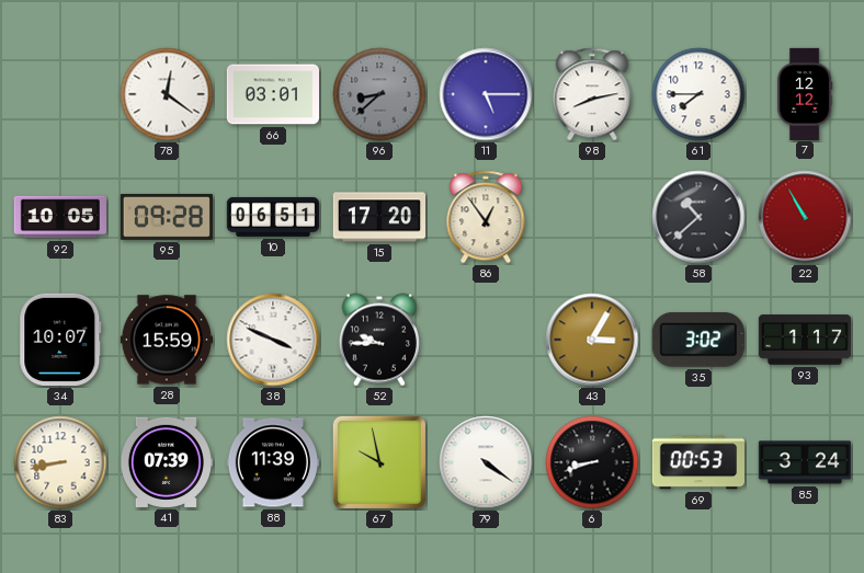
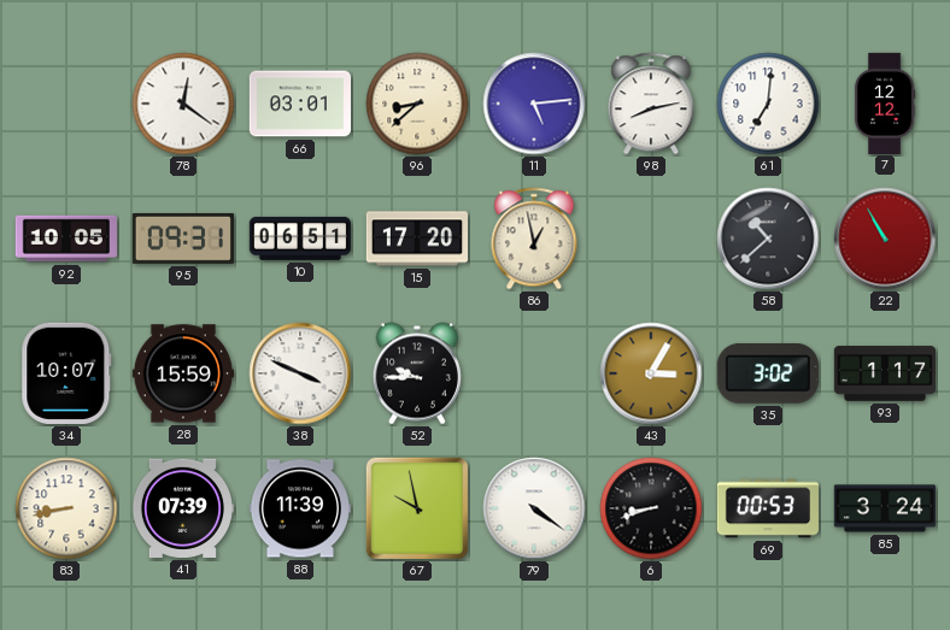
96 dial: grey -> cream (417, 104)
11: 5:15 -> 5:14 (534, 104)
61: 7:45 -> 7:01 (768, 104)
95: 09:28 -> 09:31 (183, 239)
86: 12:54 -> 12:58 (534, 239)
